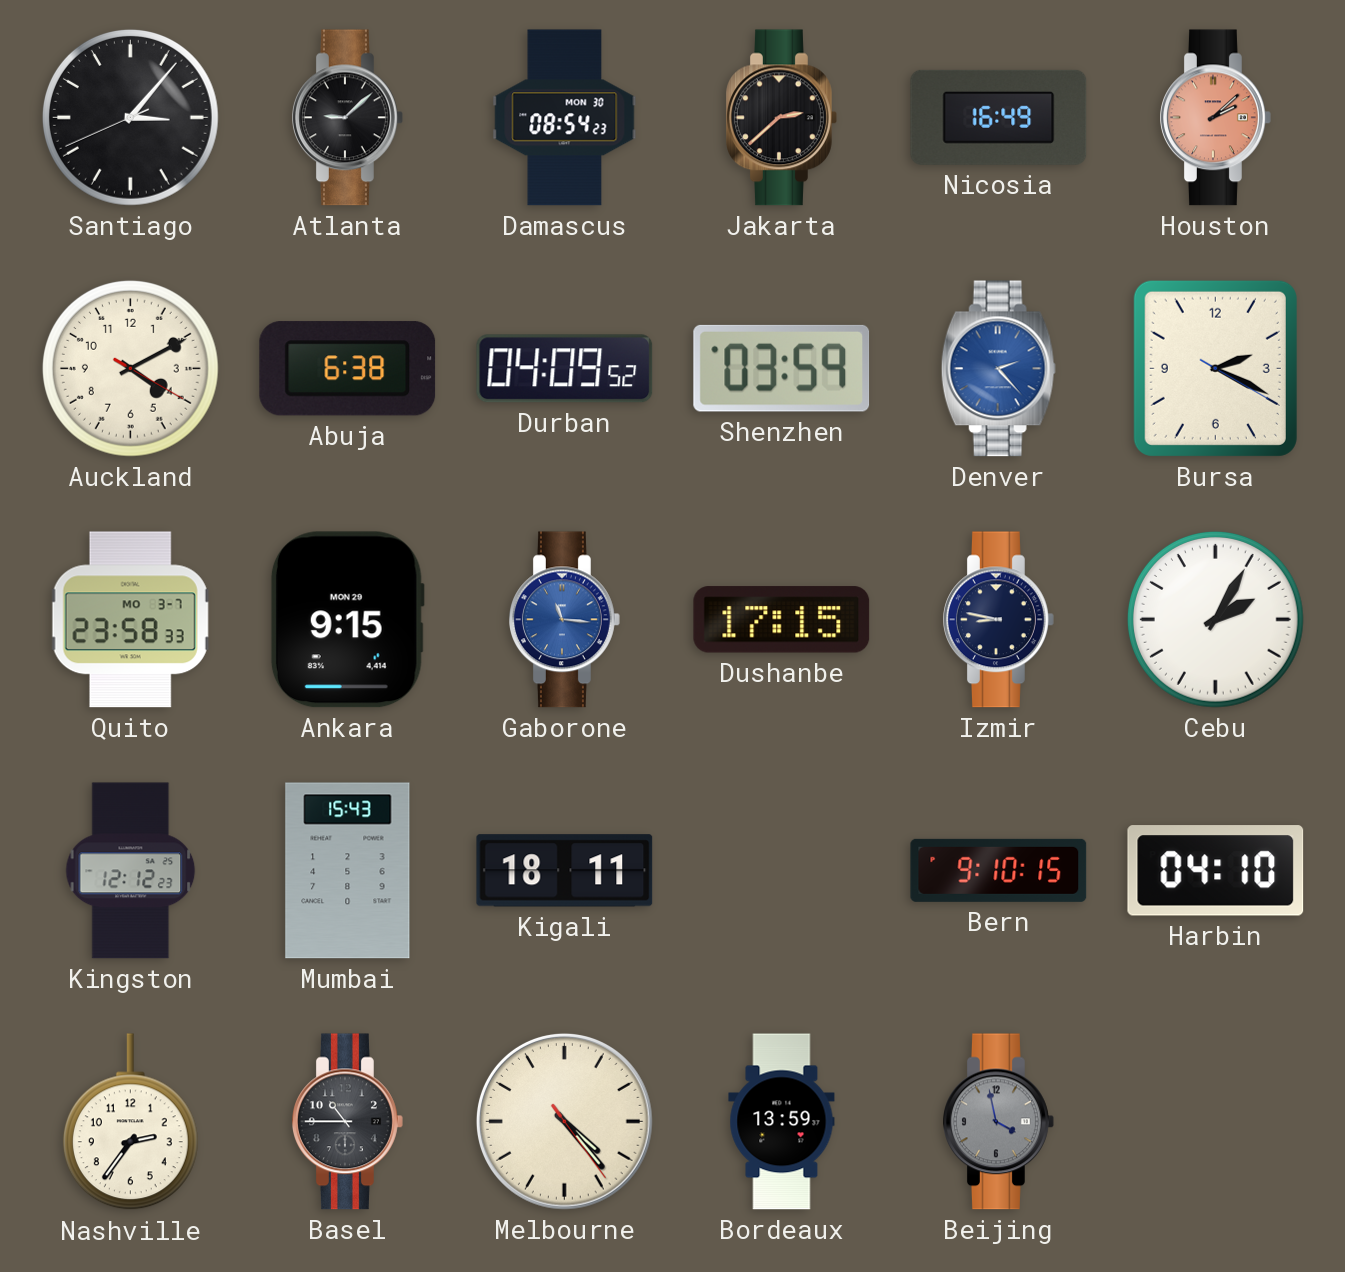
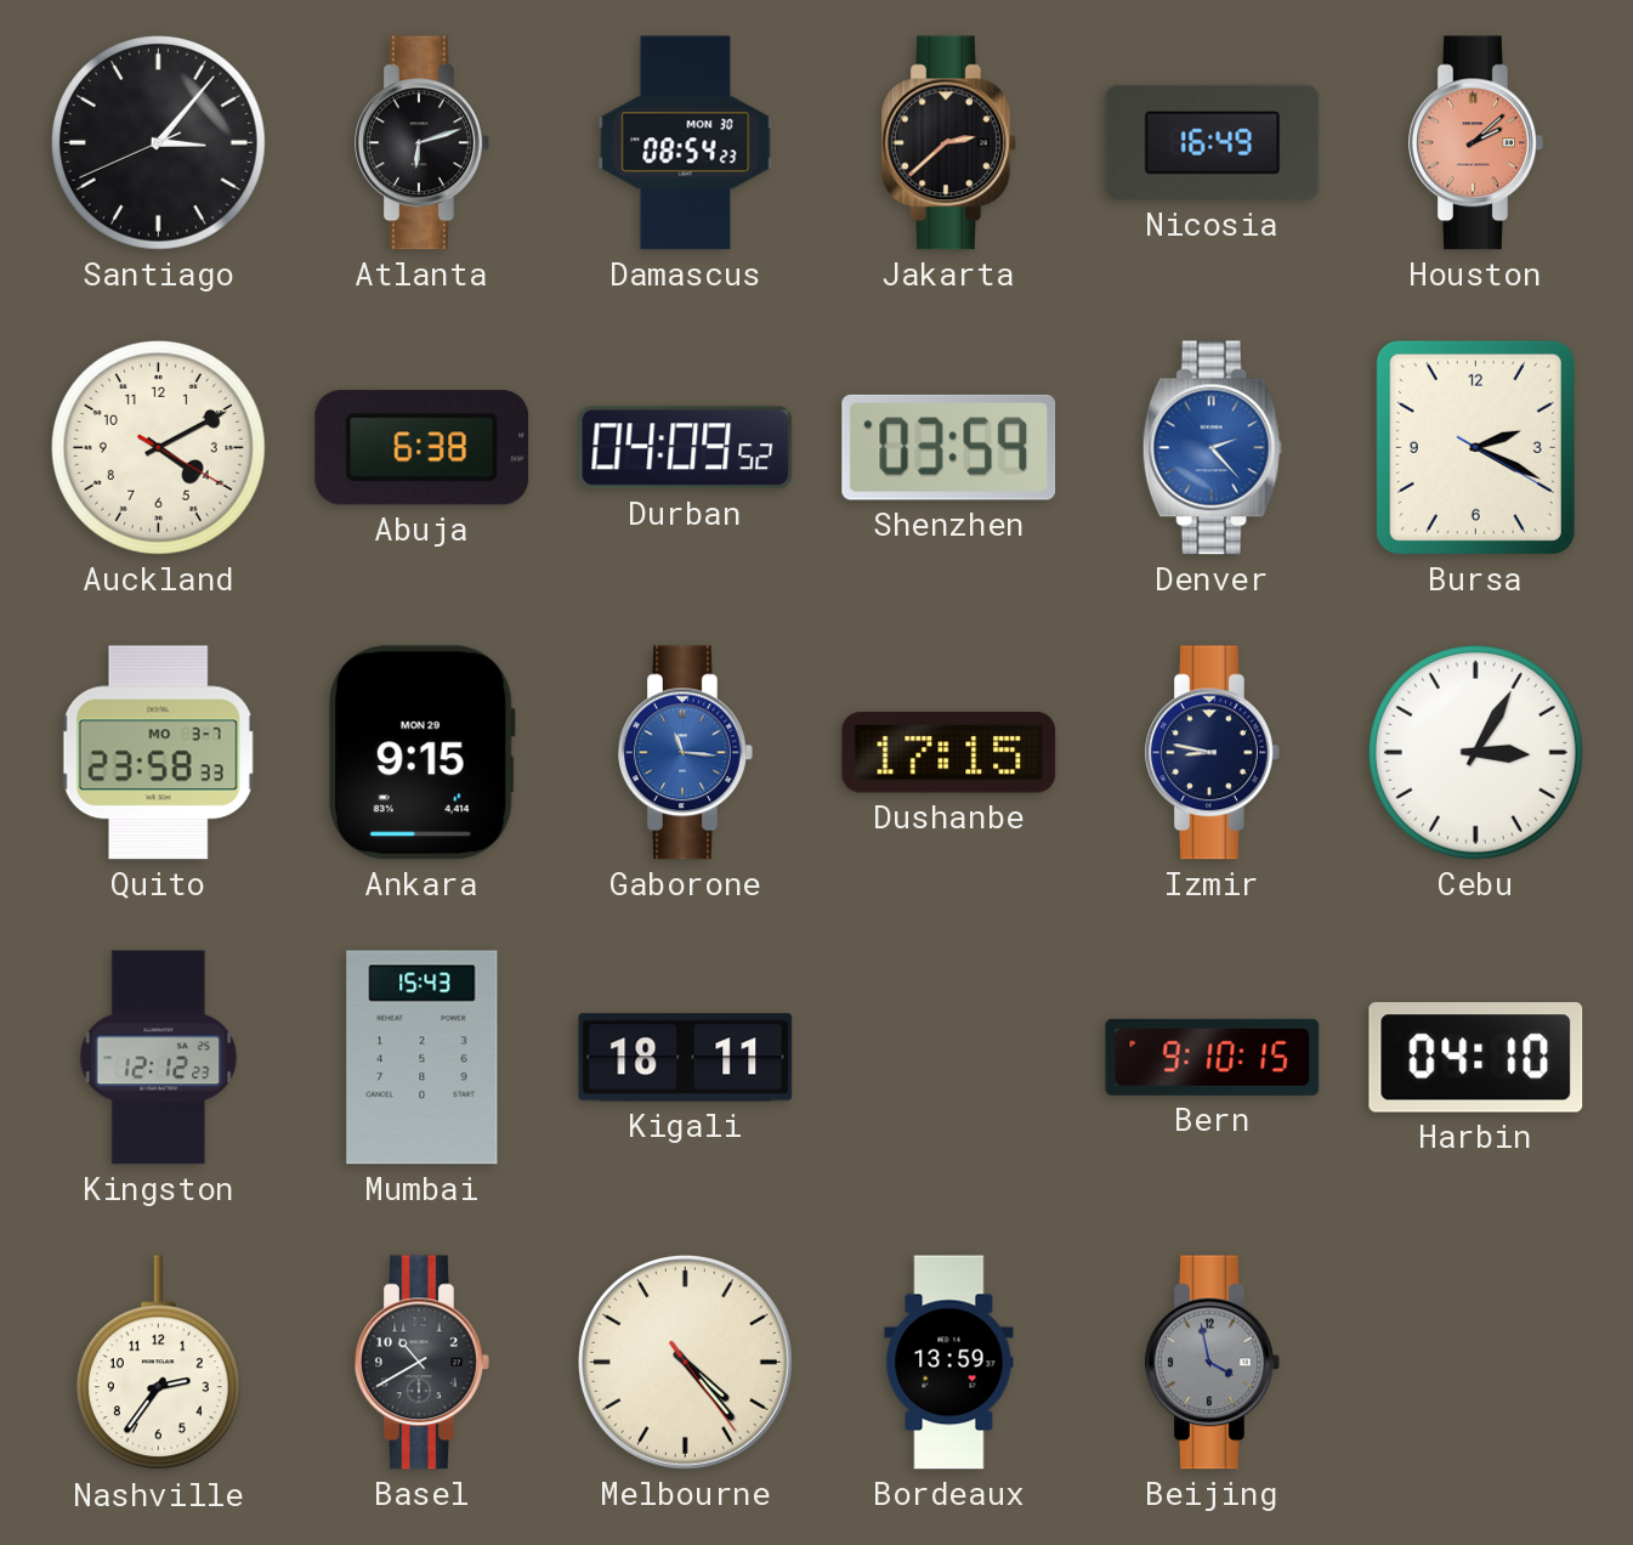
Atlanta: 9:08 -> 6:12 (423, 143)
Cebu: 2:05 -> 3:05 (1475, 752)
Basel: 10:45 -> 10:40 (423, 1363)
